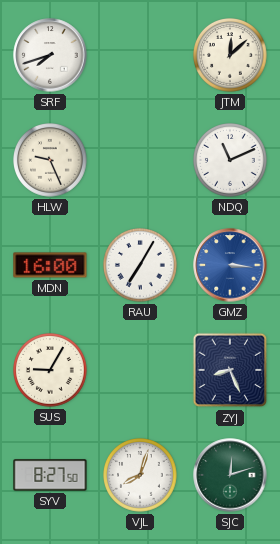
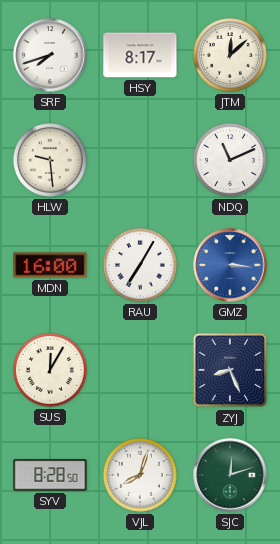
HSY: none -> 8:17 (140, 55)
HLW: 9:26 -> 9:29 (51, 161)
SUS: 9:05 -> 12:05 (51, 371)
SYV: 8:27 -> 8:28 (50, 475)
